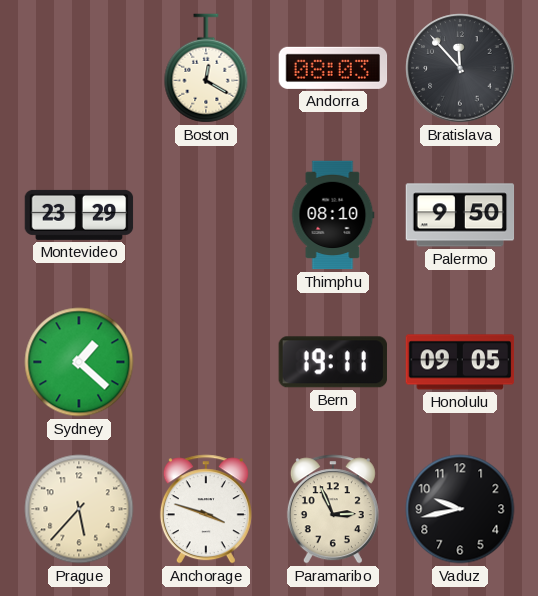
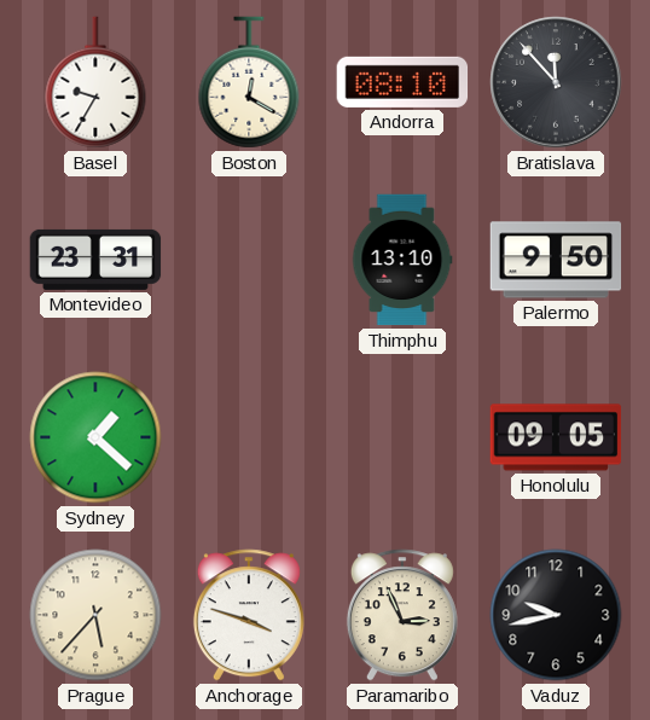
Basel: none -> 9:35 (95, 82)
Andorra: 08:03 -> 08:10 (402, 82)
Montevideo: 23:29 -> 23:31 (95, 260)
Thimphu: 08:10 -> 13:10 (402, 260)
Bern: 19:11 -> none (333, 362)
